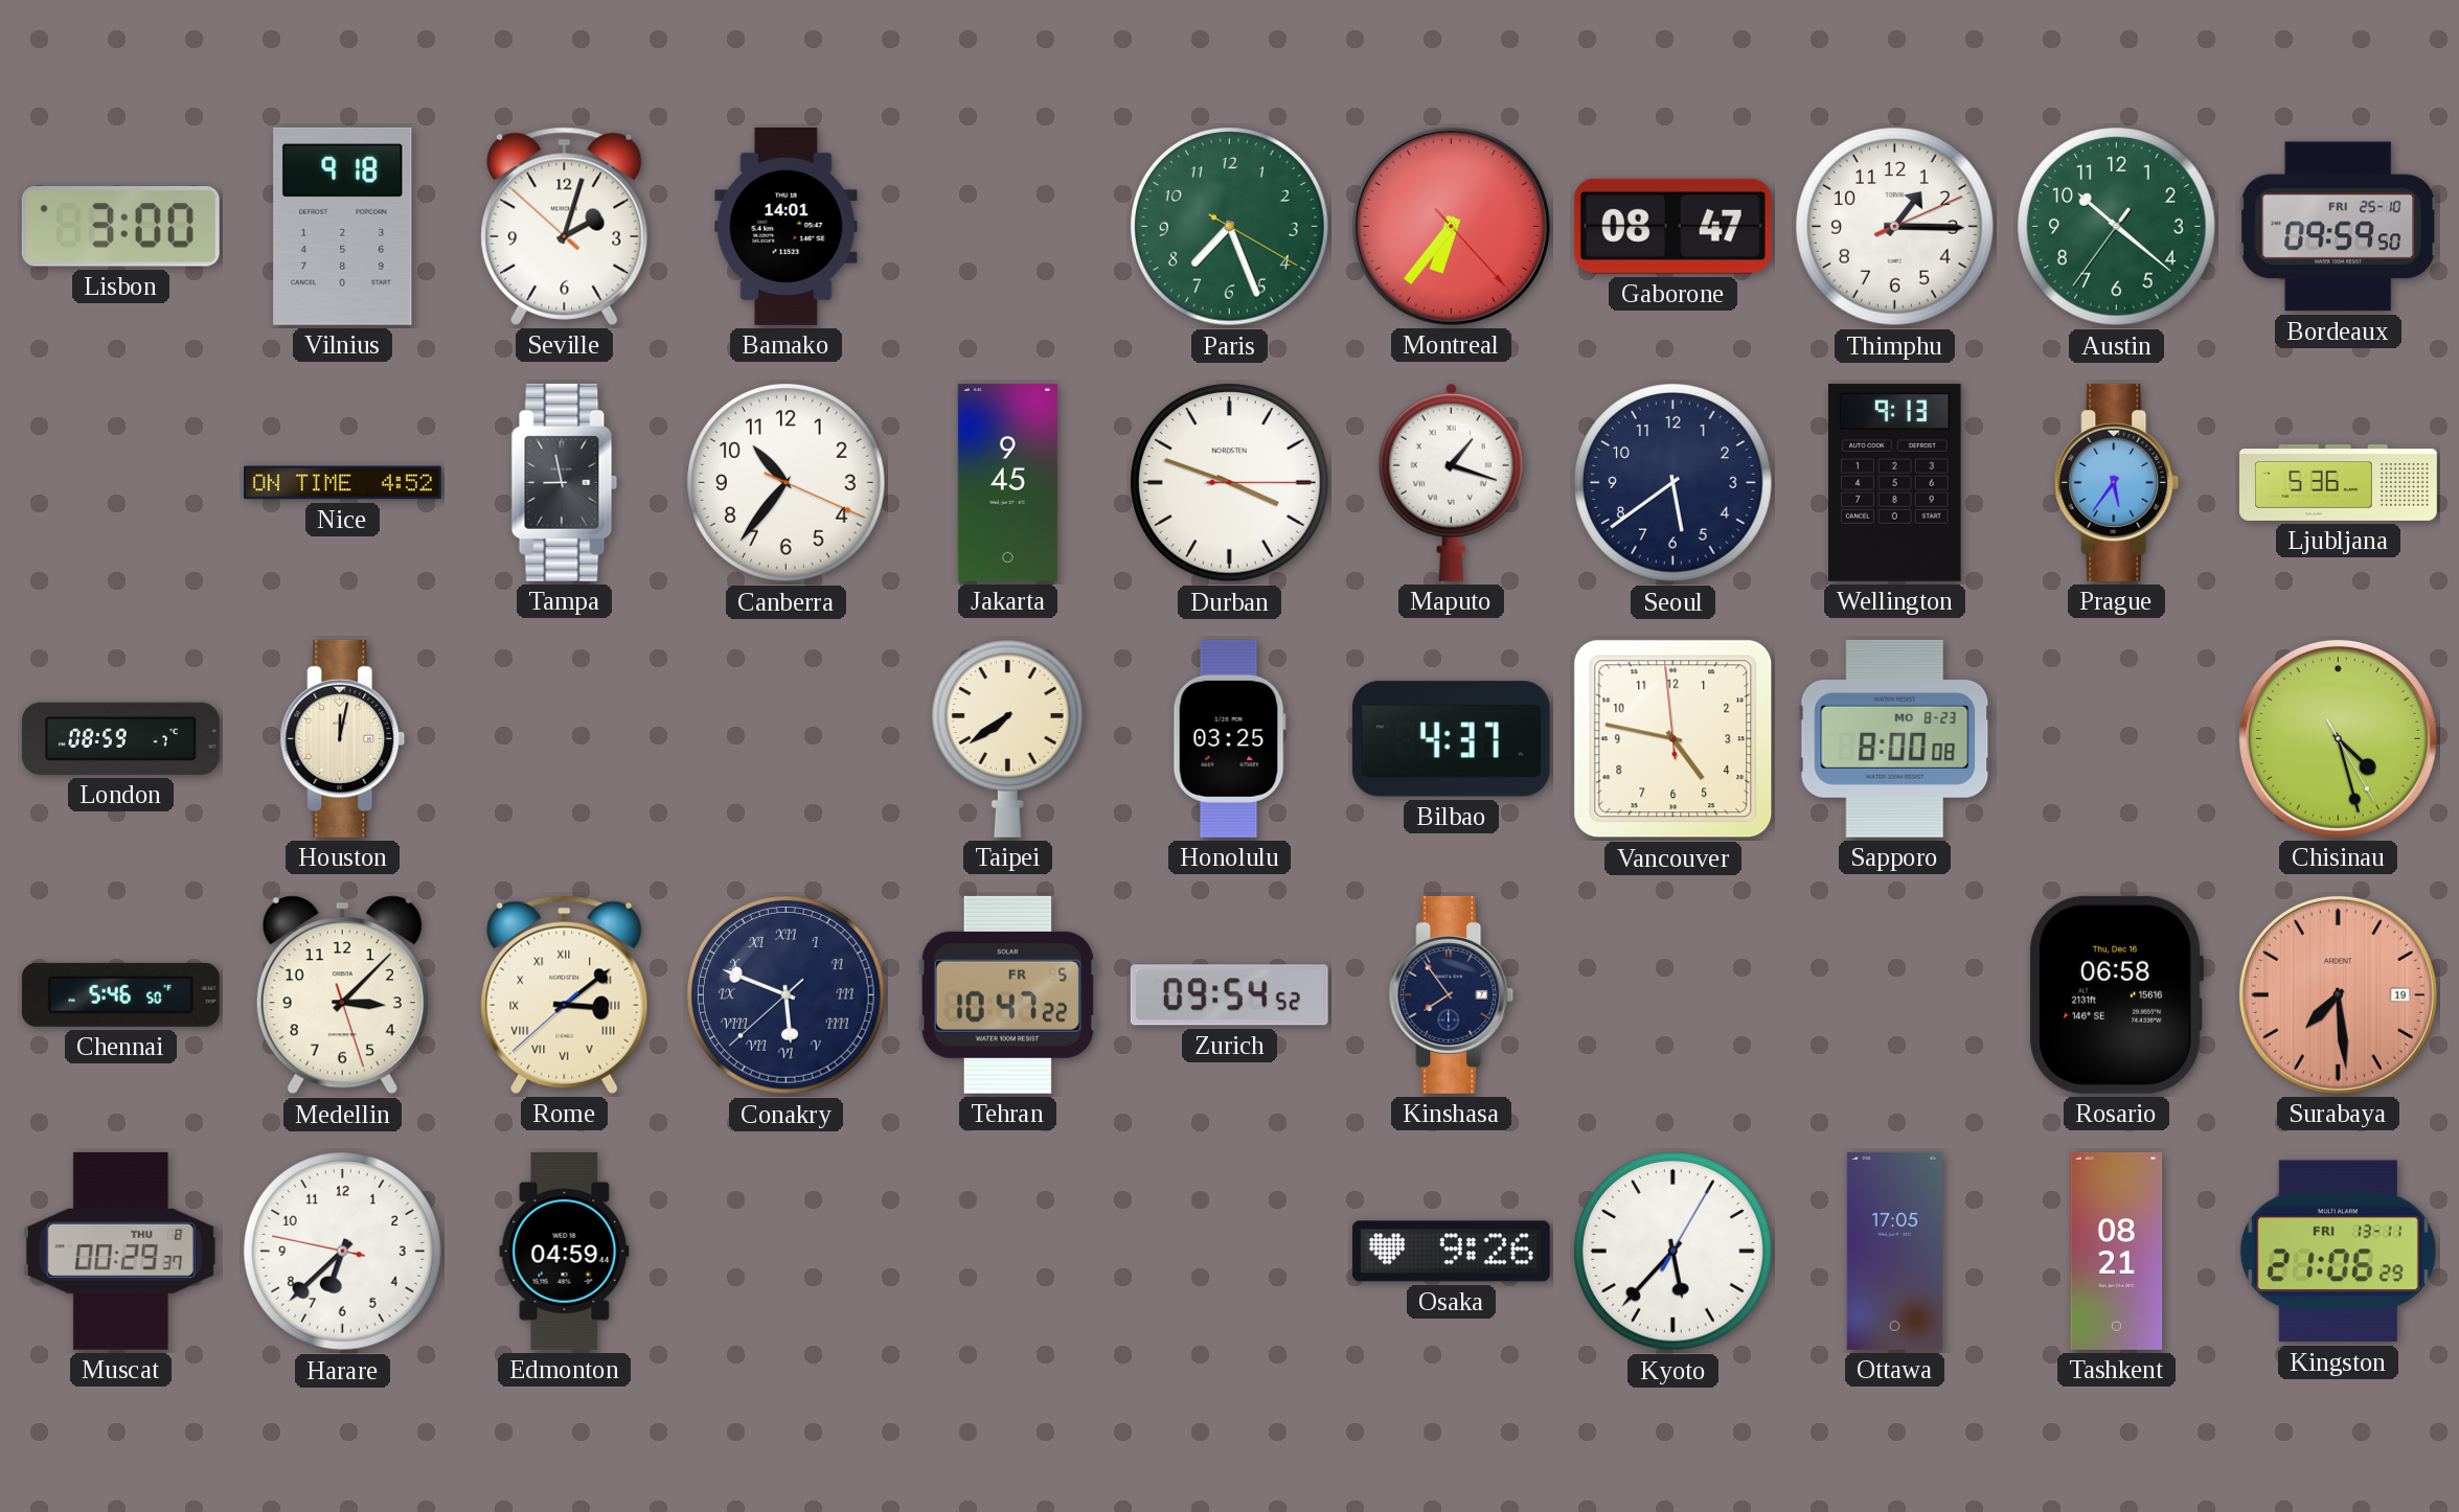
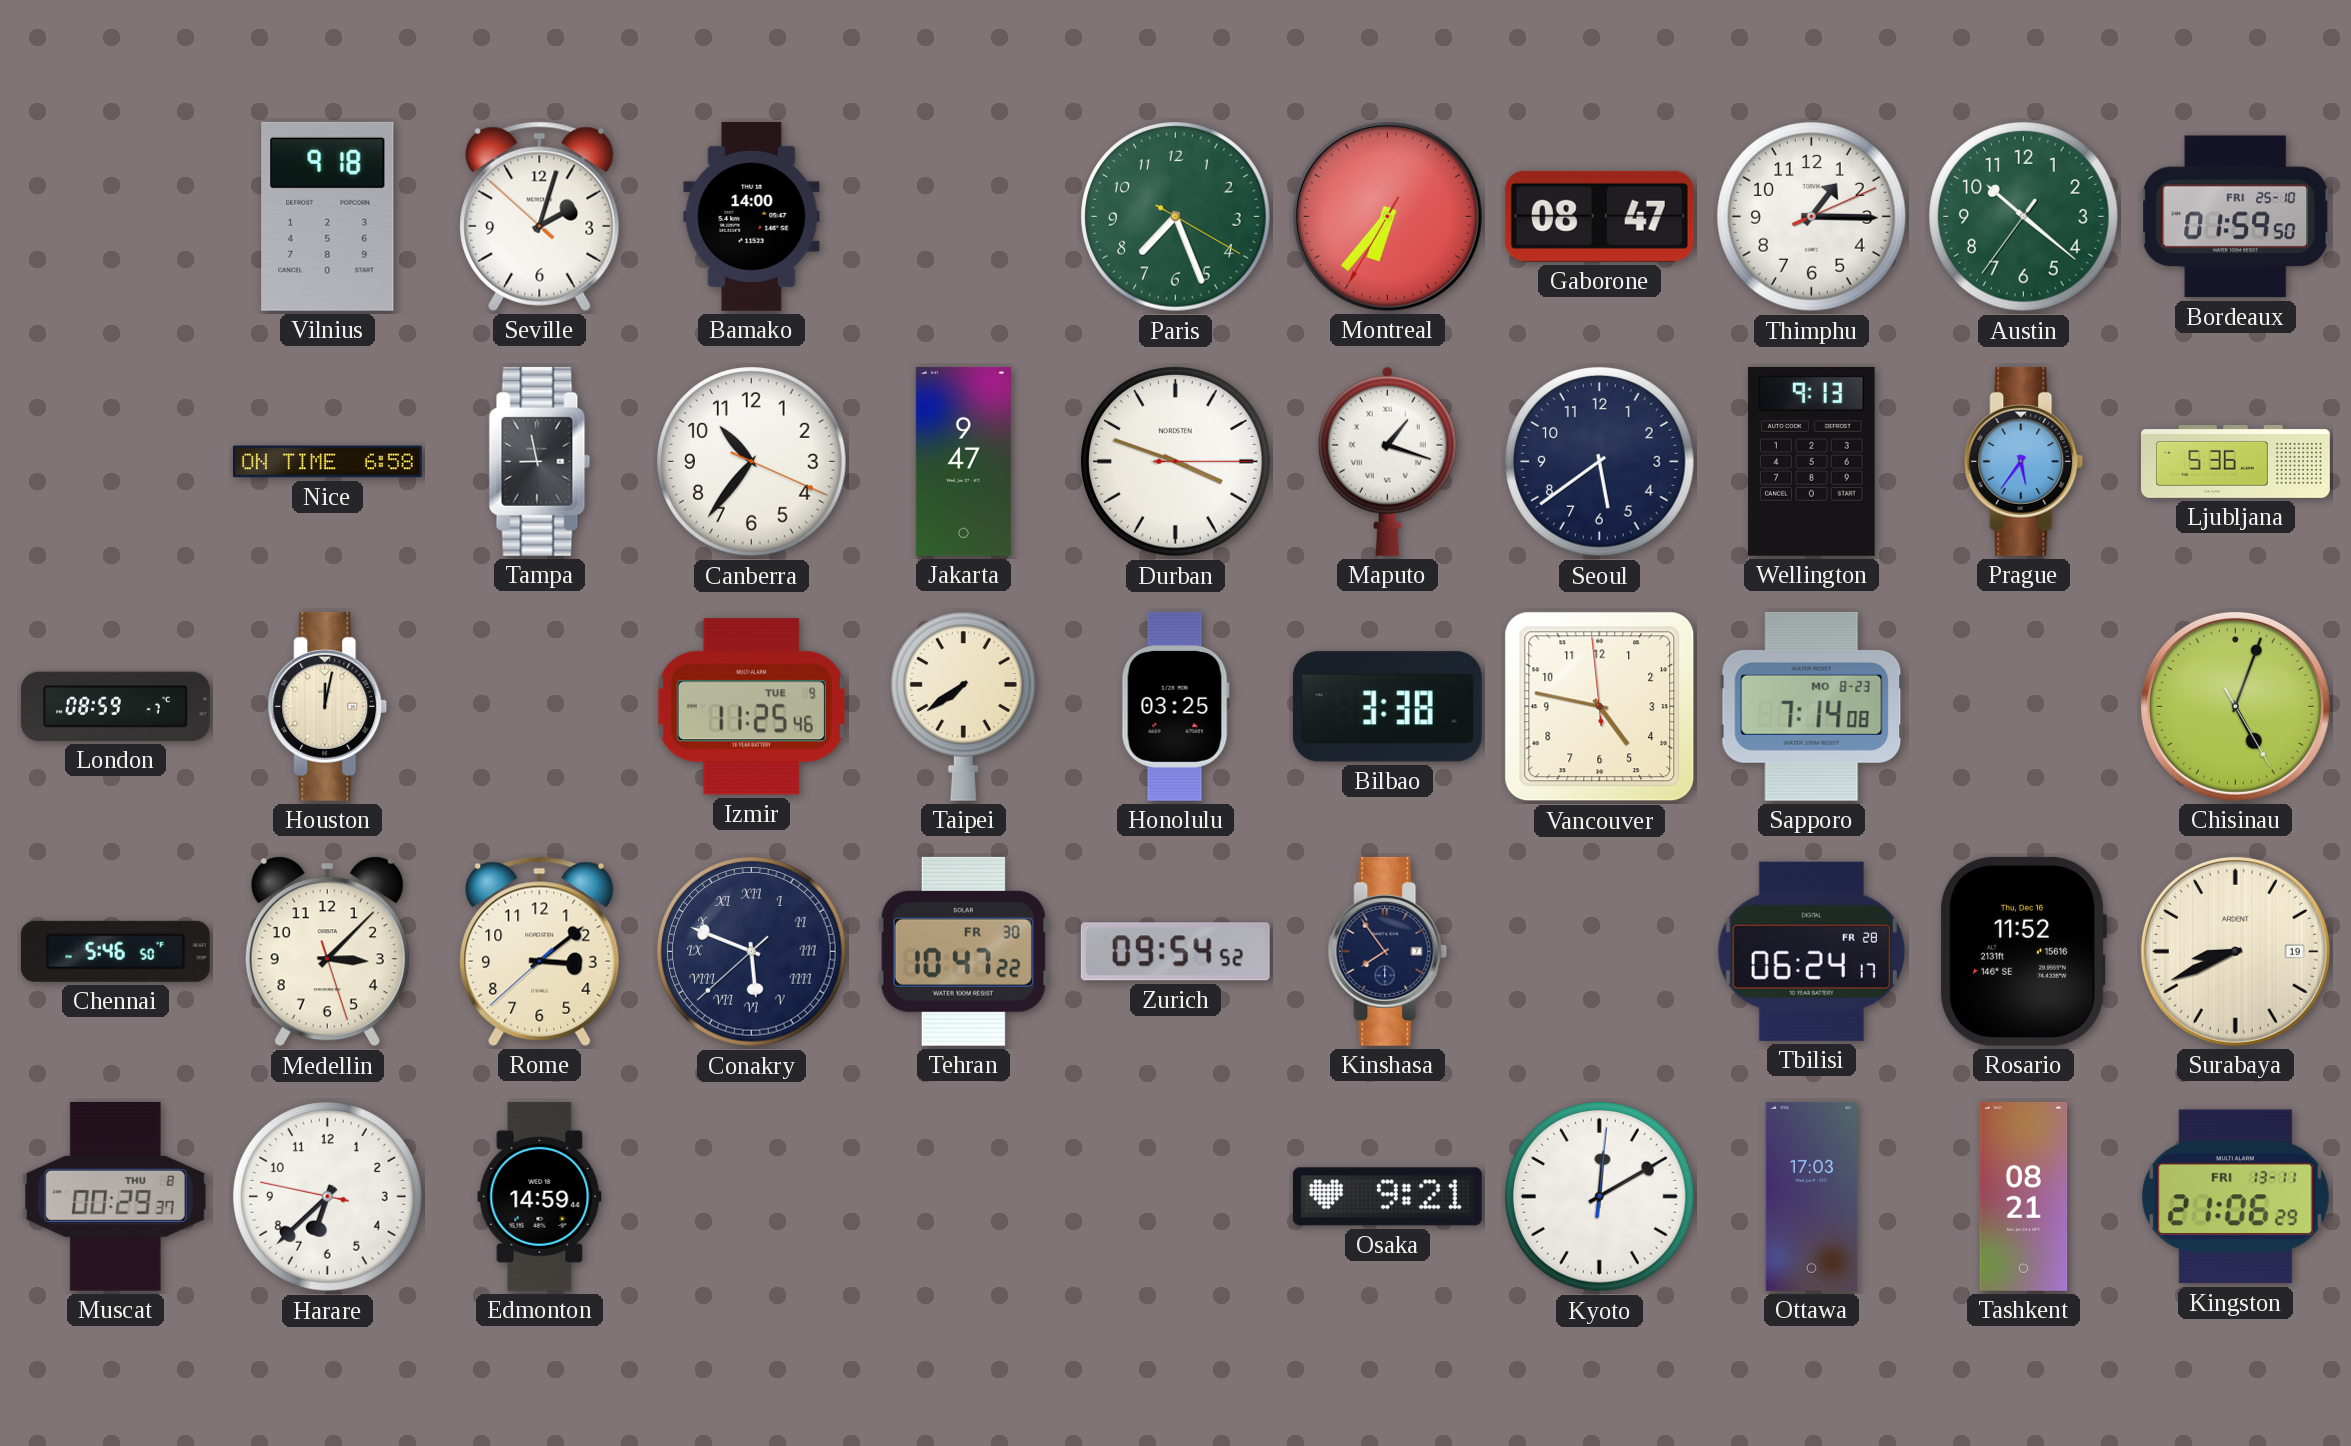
Lisbon: 3:00 -> none (120, 227)
Bamako: 14:01 -> 14:00 (752, 216)
Montreal: 6:36:23 -> 6:36:35 (1387, 216)
Bordeaux: 09:59 -> 01:59 (2236, 217)
Nice: 4:52 -> 6:58 (327, 462)
Jakarta: 9:45 -> 9:47 (963, 461)
Izmir: none -> 11:25 (751, 707)
Bilbao: 4:37 -> 3:38 (1387, 707)
Sapporo: 8:00 -> 7:14 (1812, 706)
Chisinau: 4:27 -> 5:03 (2235, 706)
Rome numerals: Roman -> Arabic (540, 951)
Tehran date: FR 5 -> FR 30 (963, 951)
Tbilisi: none -> 06:24 (1811, 951)
Rosario: 06:58 -> 11:52 (2024, 951)
Surabaya: 7:29 -> 8:41 (2235, 951)
Surabaya dial: salmon -> cream (2235, 951)
Edmonton: 04:59 -> 14:59 (540, 1196)
Osaka: 9:26 -> 9:21 (1387, 1197)
Kyoto: 5:37 -> 12:10 (1600, 1197)
Ottawa: 17:05 -> 17:03 (1811, 1196)
